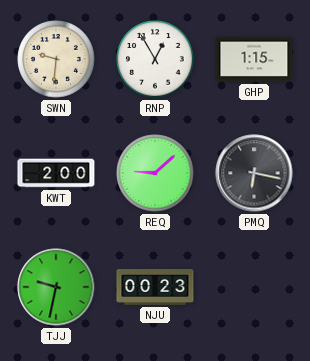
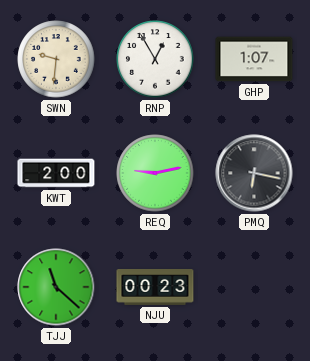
GHP: 1:15 -> 1:07 (254, 59)
REQ: 9:08 -> 9:13 (155, 173)
TJJ: 9:32 -> 11:22 (56, 287)
